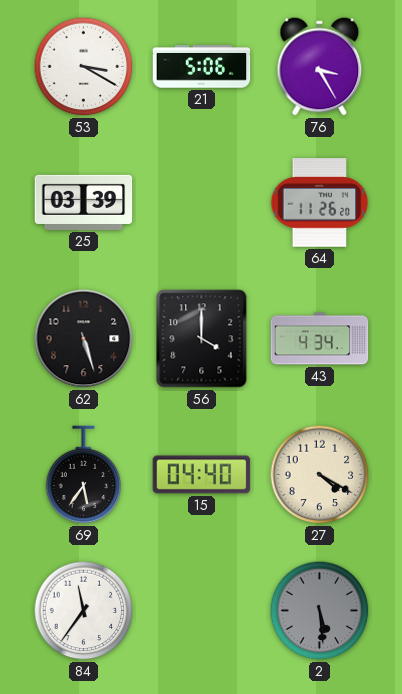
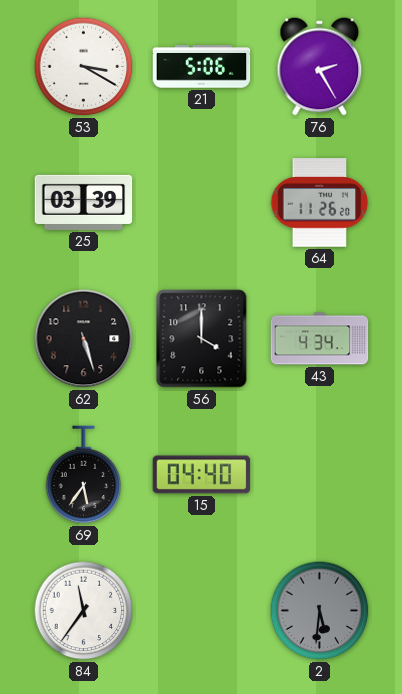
76: 3:25 -> 2:25 (320, 67)
27: 4:20 -> none (320, 475)
2: 5:29 -> 5:31 (320, 611)
